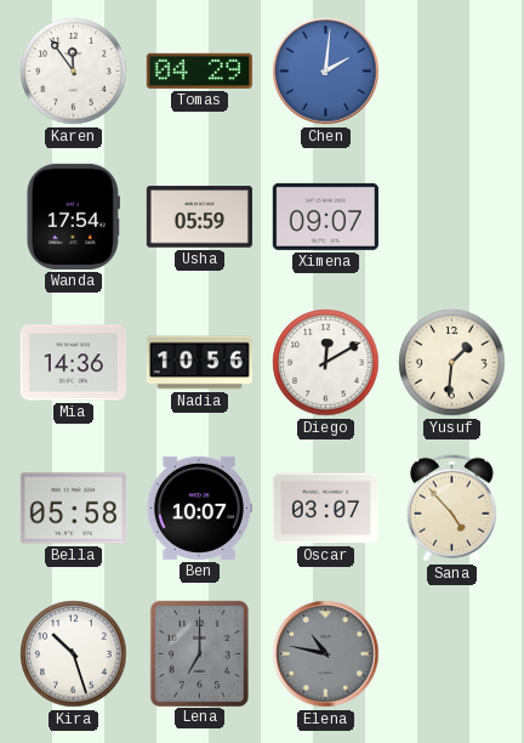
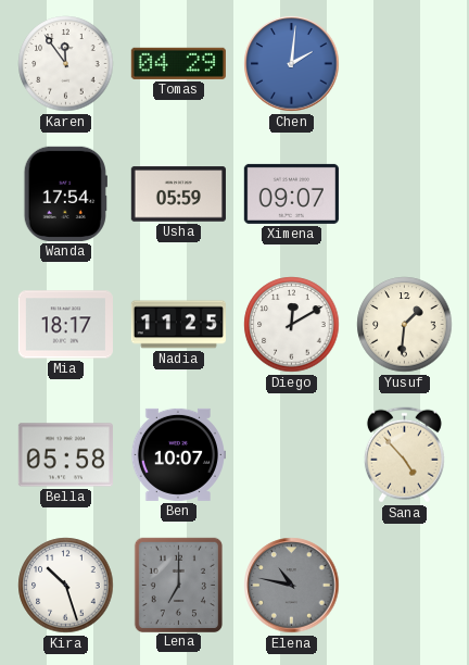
Mia: 14:36 -> 18:17 (65, 325)
Nadia: 10:56 -> 11:25 (178, 325)
Oscar: 03:07 -> none (325, 509)
